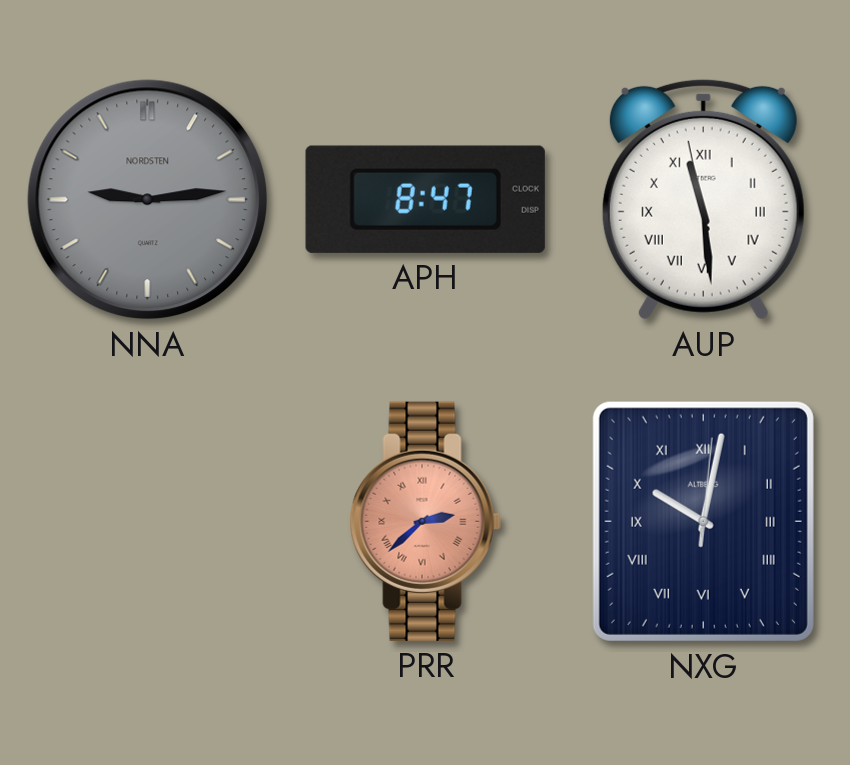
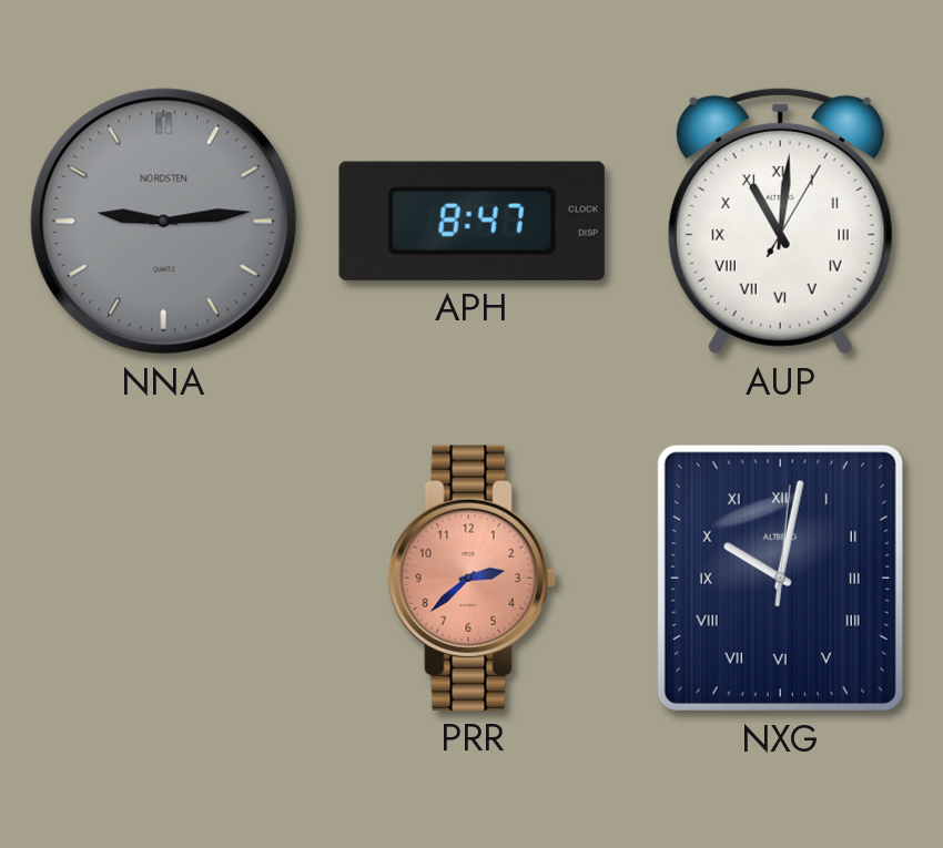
AUP: 11:28 -> 11:01 (780, 221)
PRR numerals: Roman -> Arabic (471, 578)
